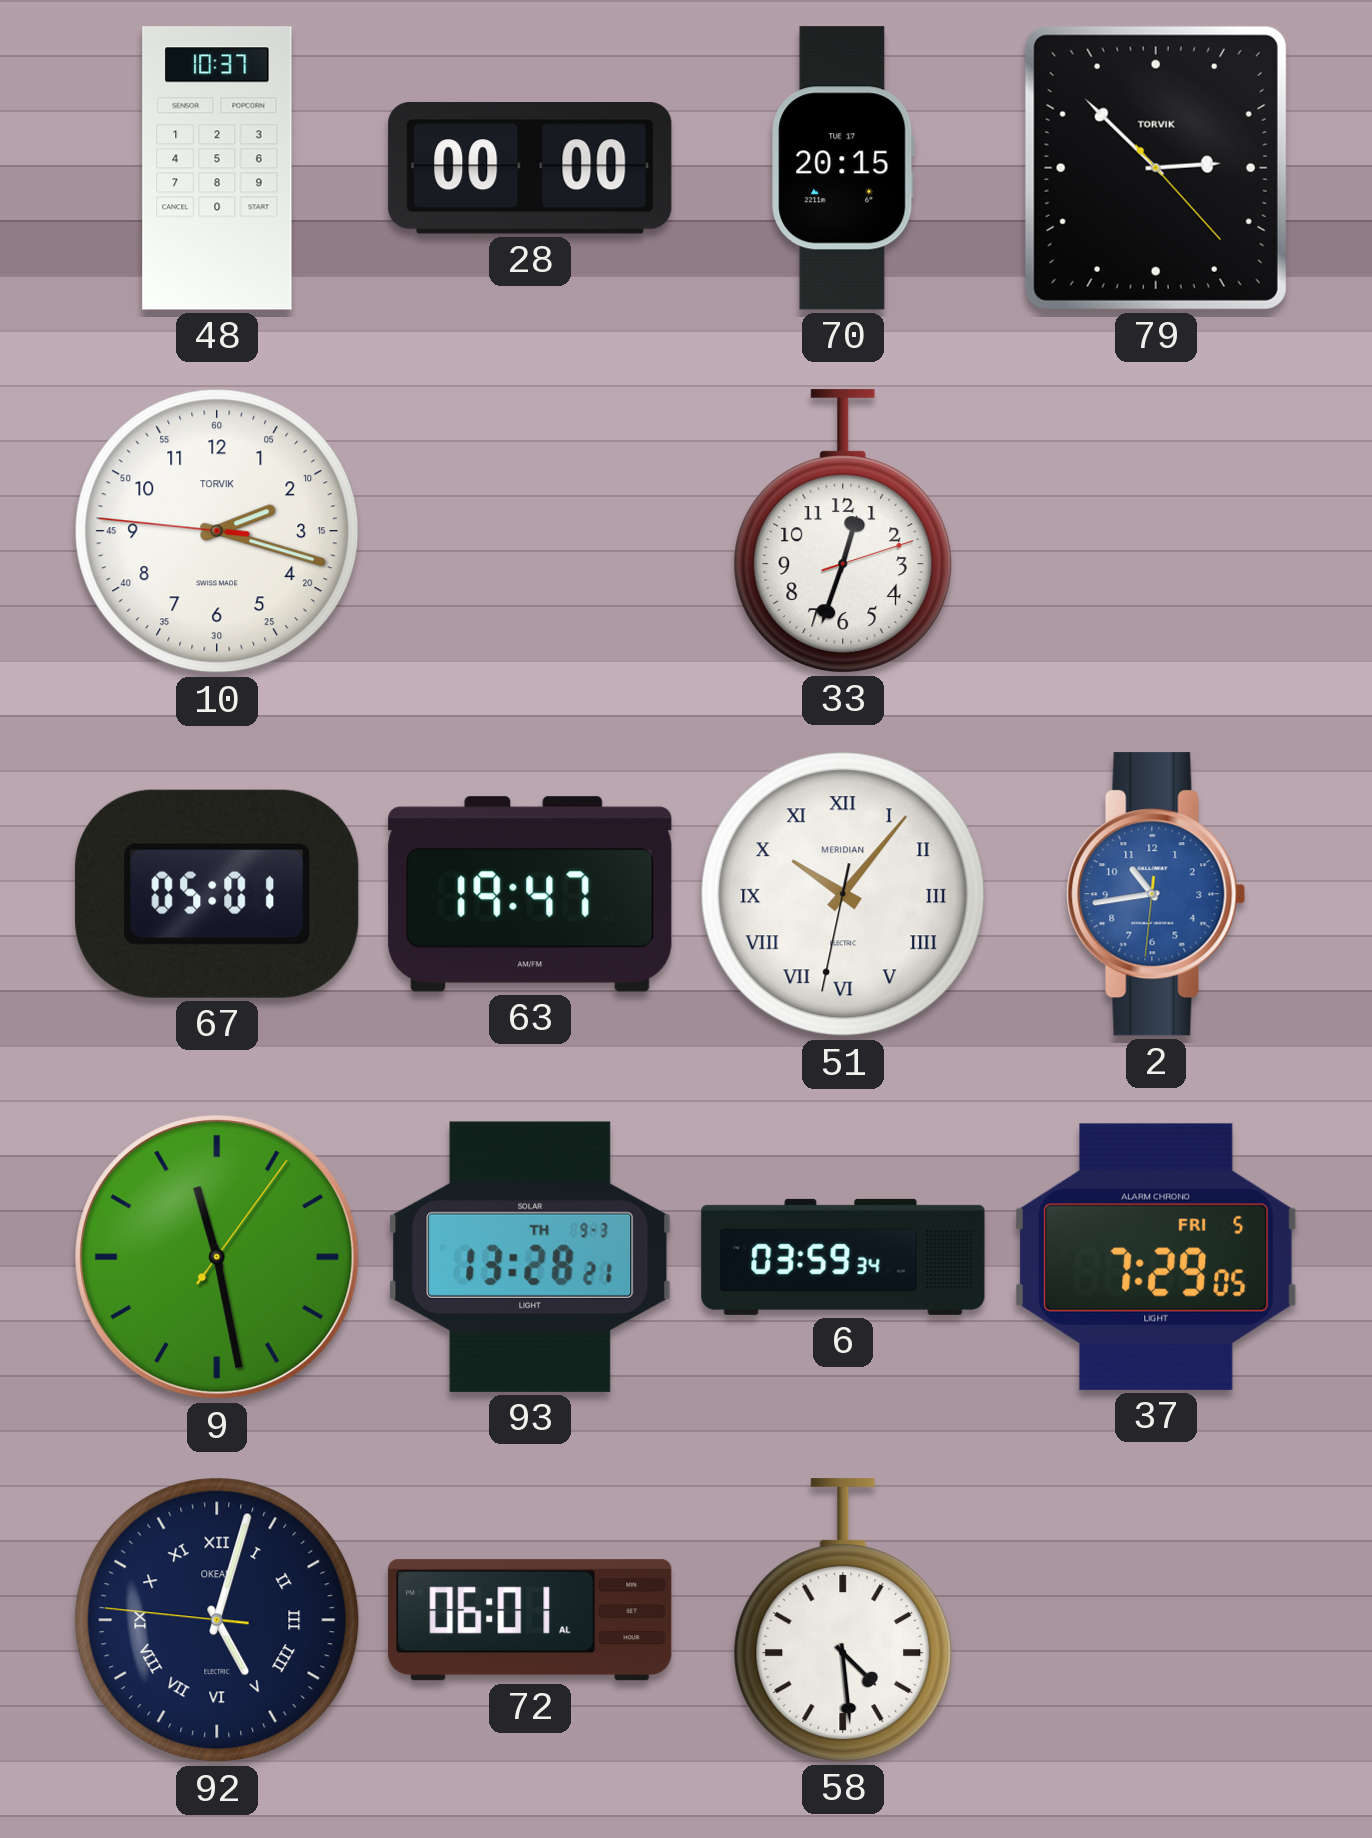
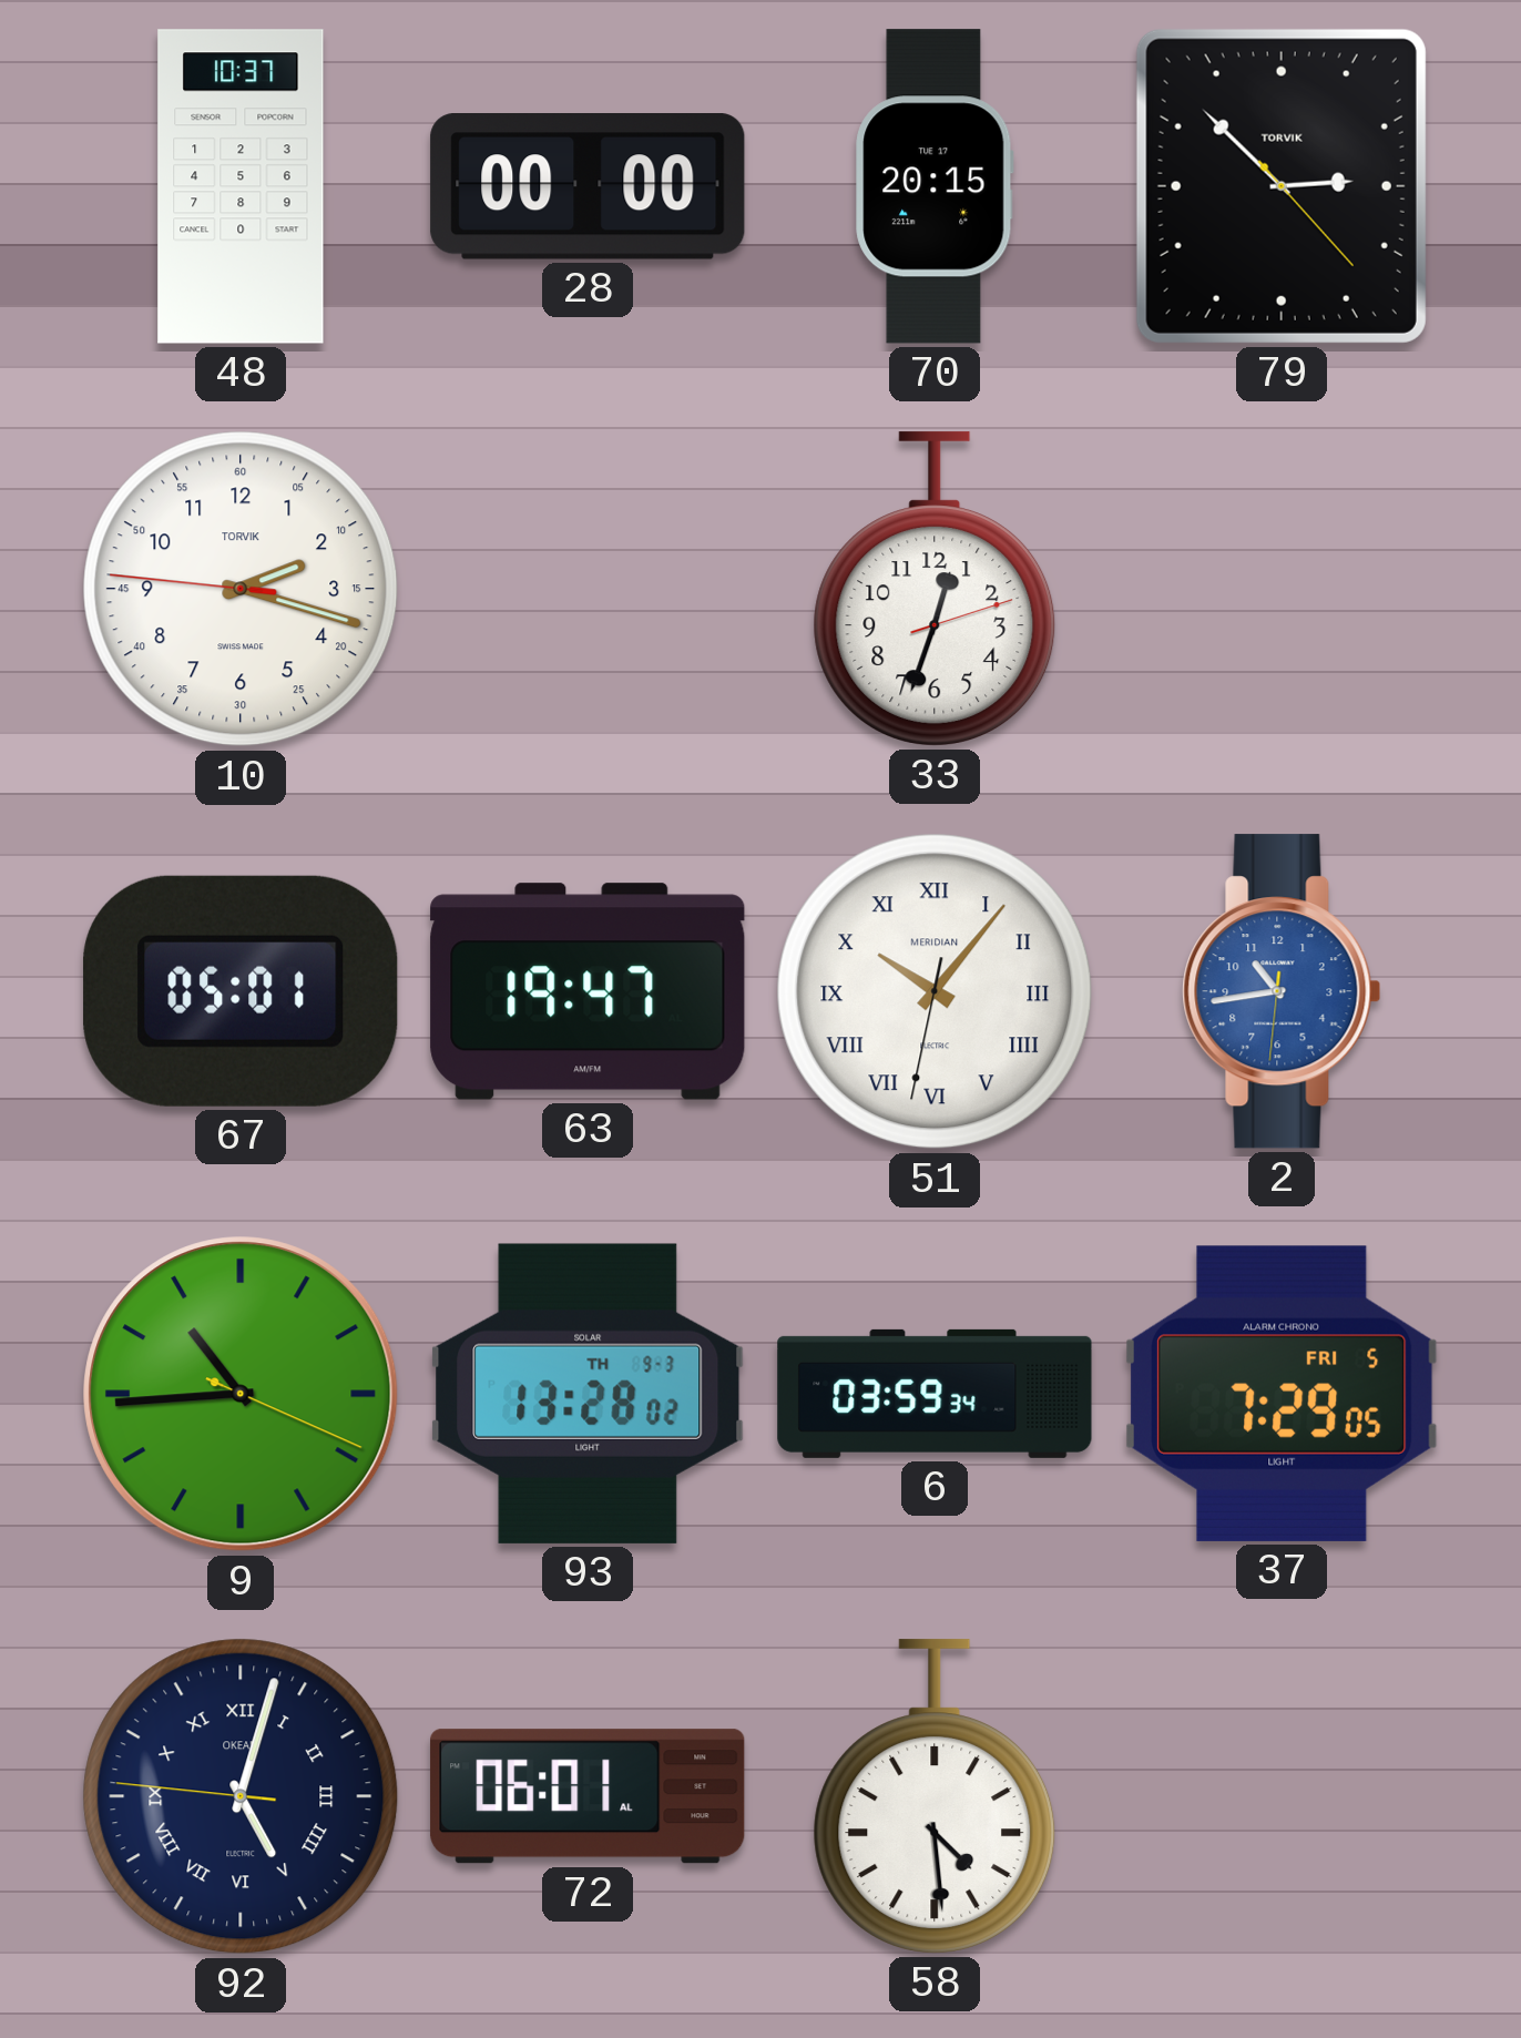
9: 11:28 -> 10:44 (241, 1394)
93: 13:28:21 -> 13:28:02 (588, 1394)
